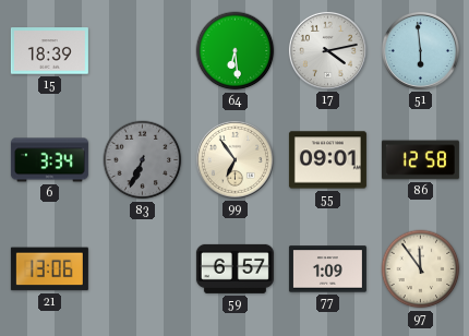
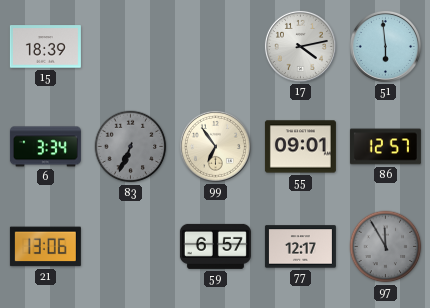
64: 6:29 -> none (236, 51)
86: 12:58 -> 12:57 (385, 147)
77: 1:09 -> 12:17 (300, 247)
97: 11:54 -> 11:55 (386, 247)
97 dial: cream -> grey (386, 247)
